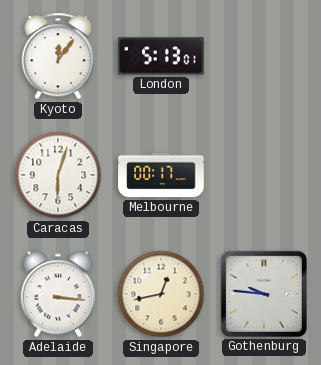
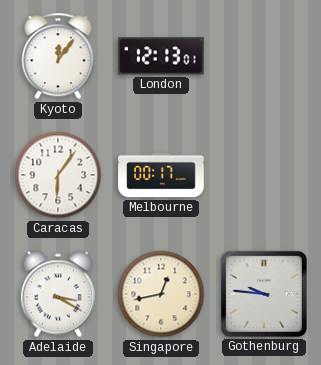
London: 5:13 -> 12:13 (161, 56)
Caracas: 6:03 -> 6:06 (58, 175)
Adelaide: 3:16 -> 3:20 (58, 294)
